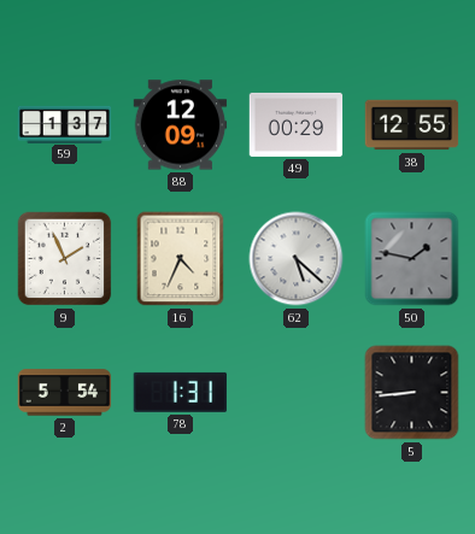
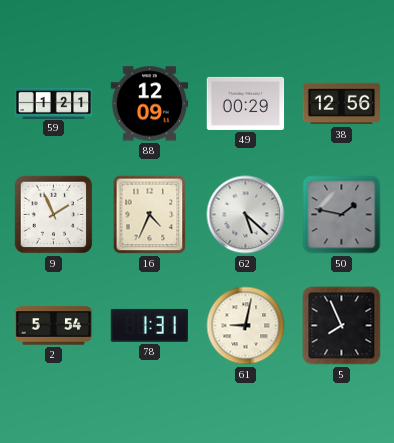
59: 1:37 -> 1:21 (54, 103)
38: 12:55 -> 12:56 (342, 104)
61: none -> 9:02 (246, 326)
5: 8:44 -> 7:56 (342, 326)
